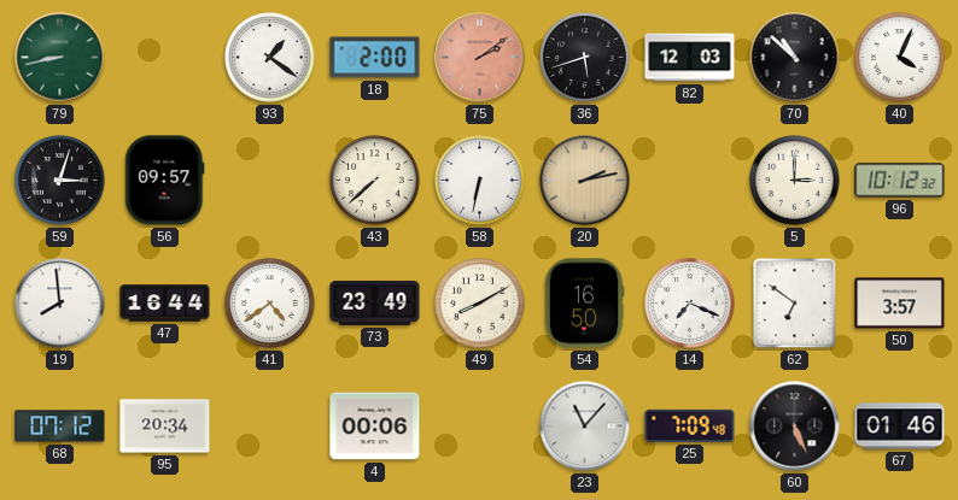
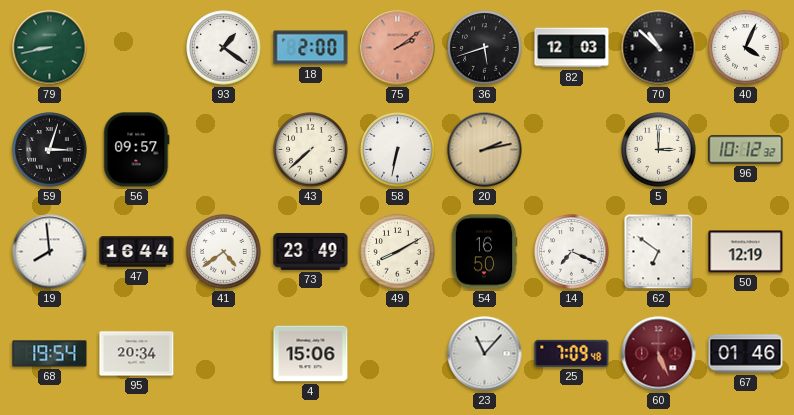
50: 3:57 -> 12:19 (746, 252)
68: 07:12 -> 19:54 (50, 354)
4: 00:06 -> 15:06 (311, 354)
60 dial: black -> burgundy (659, 354)
